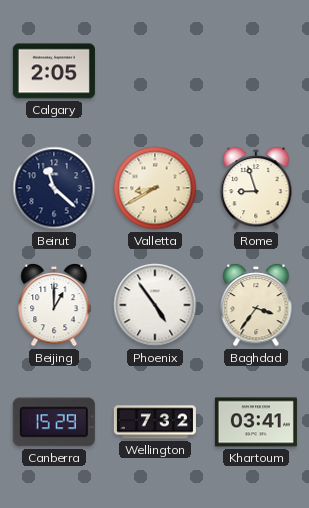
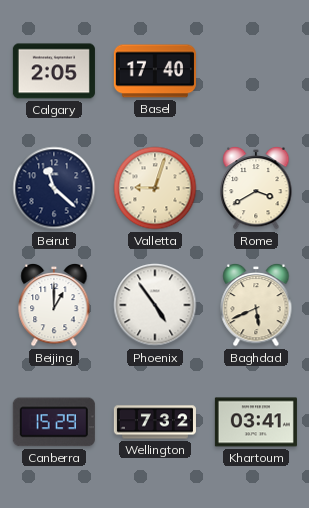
Basel: none -> 17:40 (155, 71)
Valletta: 8:40 -> 9:03 (155, 188)
Rome: 8:57 -> 3:40 (256, 188)
Baghdad: 3:36 -> 5:41 (256, 305)
